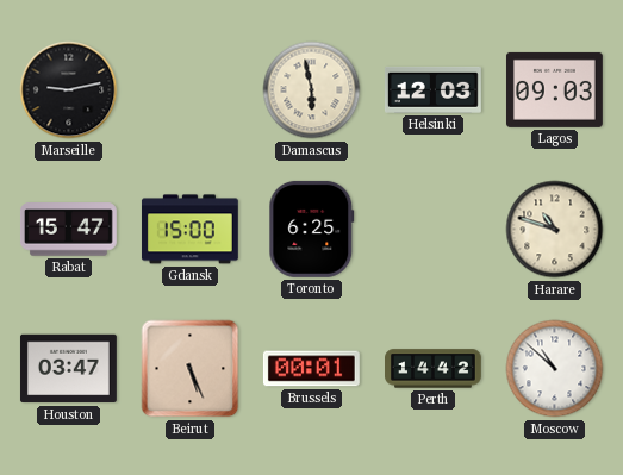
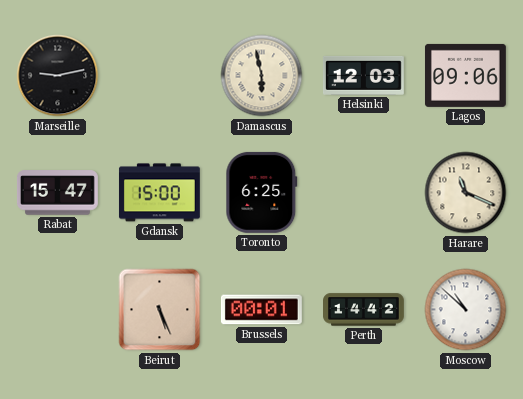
Lagos: 09:03 -> 09:06 (465, 75)
Harare: 10:48 -> 11:19 (466, 193)
Houston: 03:47 -> none (68, 369)
